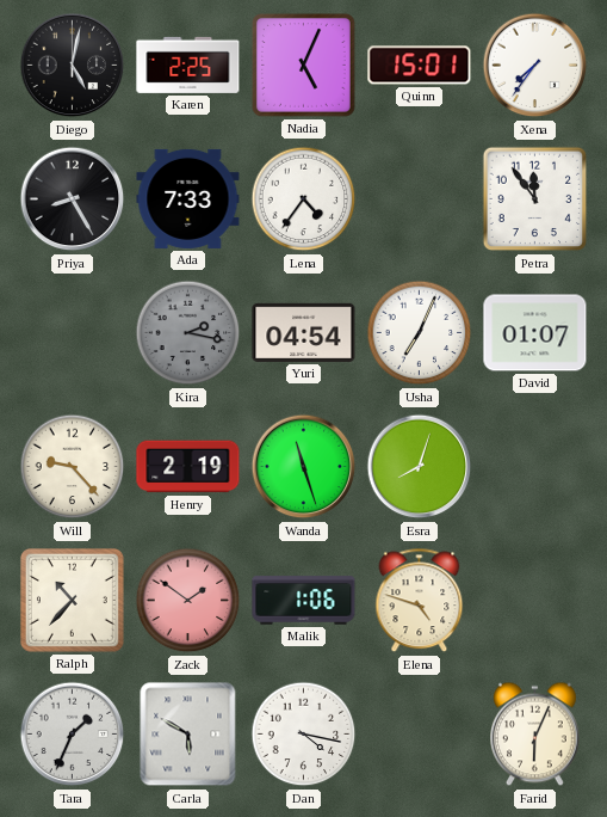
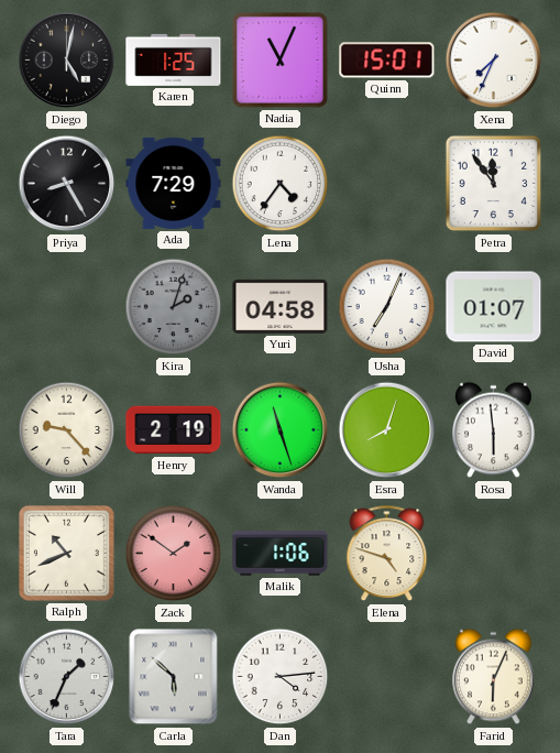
Karen: 2:25 -> 1:25 (174, 59)
Nadia: 5:04 -> 11:04 (279, 59)
Xena: 7:36 -> 7:34 (494, 61)
Ada: 7:33 -> 7:29 (174, 183)
Kira: 2:17 -> 2:03 (174, 307)
Yuri: 04:54 -> 04:58 (281, 306)
Rosa: none -> 5:59 (494, 430)
Ralph: 10:37 -> 10:41 (66, 553)
Carla: 5:50 -> 5:52 (174, 677)
Dan: 4:17 -> 4:14 (281, 677)
